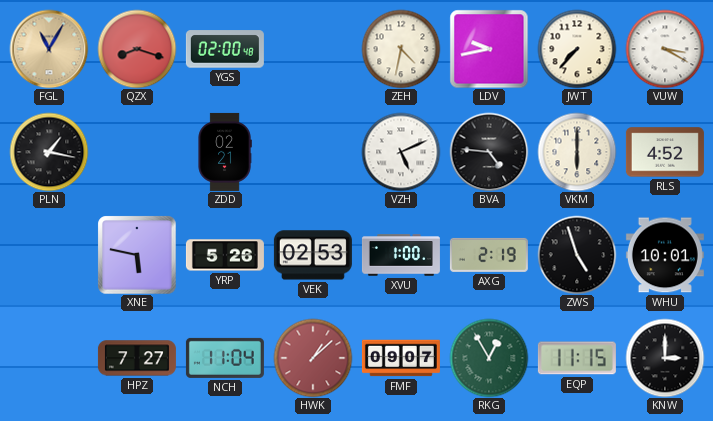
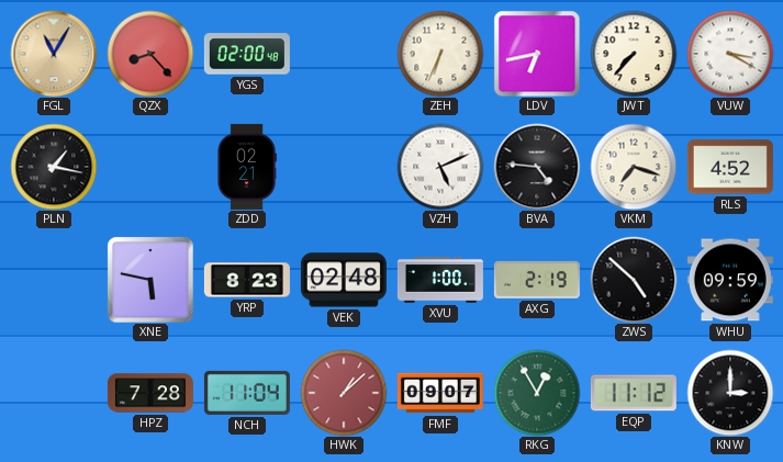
QZX: 8:18 -> 8:23 (150, 54)
ZEH: 4:32 -> 6:34 (440, 54)
LDV: 9:43 -> 6:43 (537, 54)
VKM: 6:00 -> 7:18 (634, 167)
YRP: 5:26 -> 8:23 (247, 280)
VEK: 02:53 -> 02:48 (344, 280)
ZWS: 4:57 -> 4:52 (634, 280)
WHU: 10:01 -> 09:59 (730, 280)
HPZ: 7:27 -> 7:28 (150, 393)
EQP: 11:15 -> 11:12 (634, 393)
